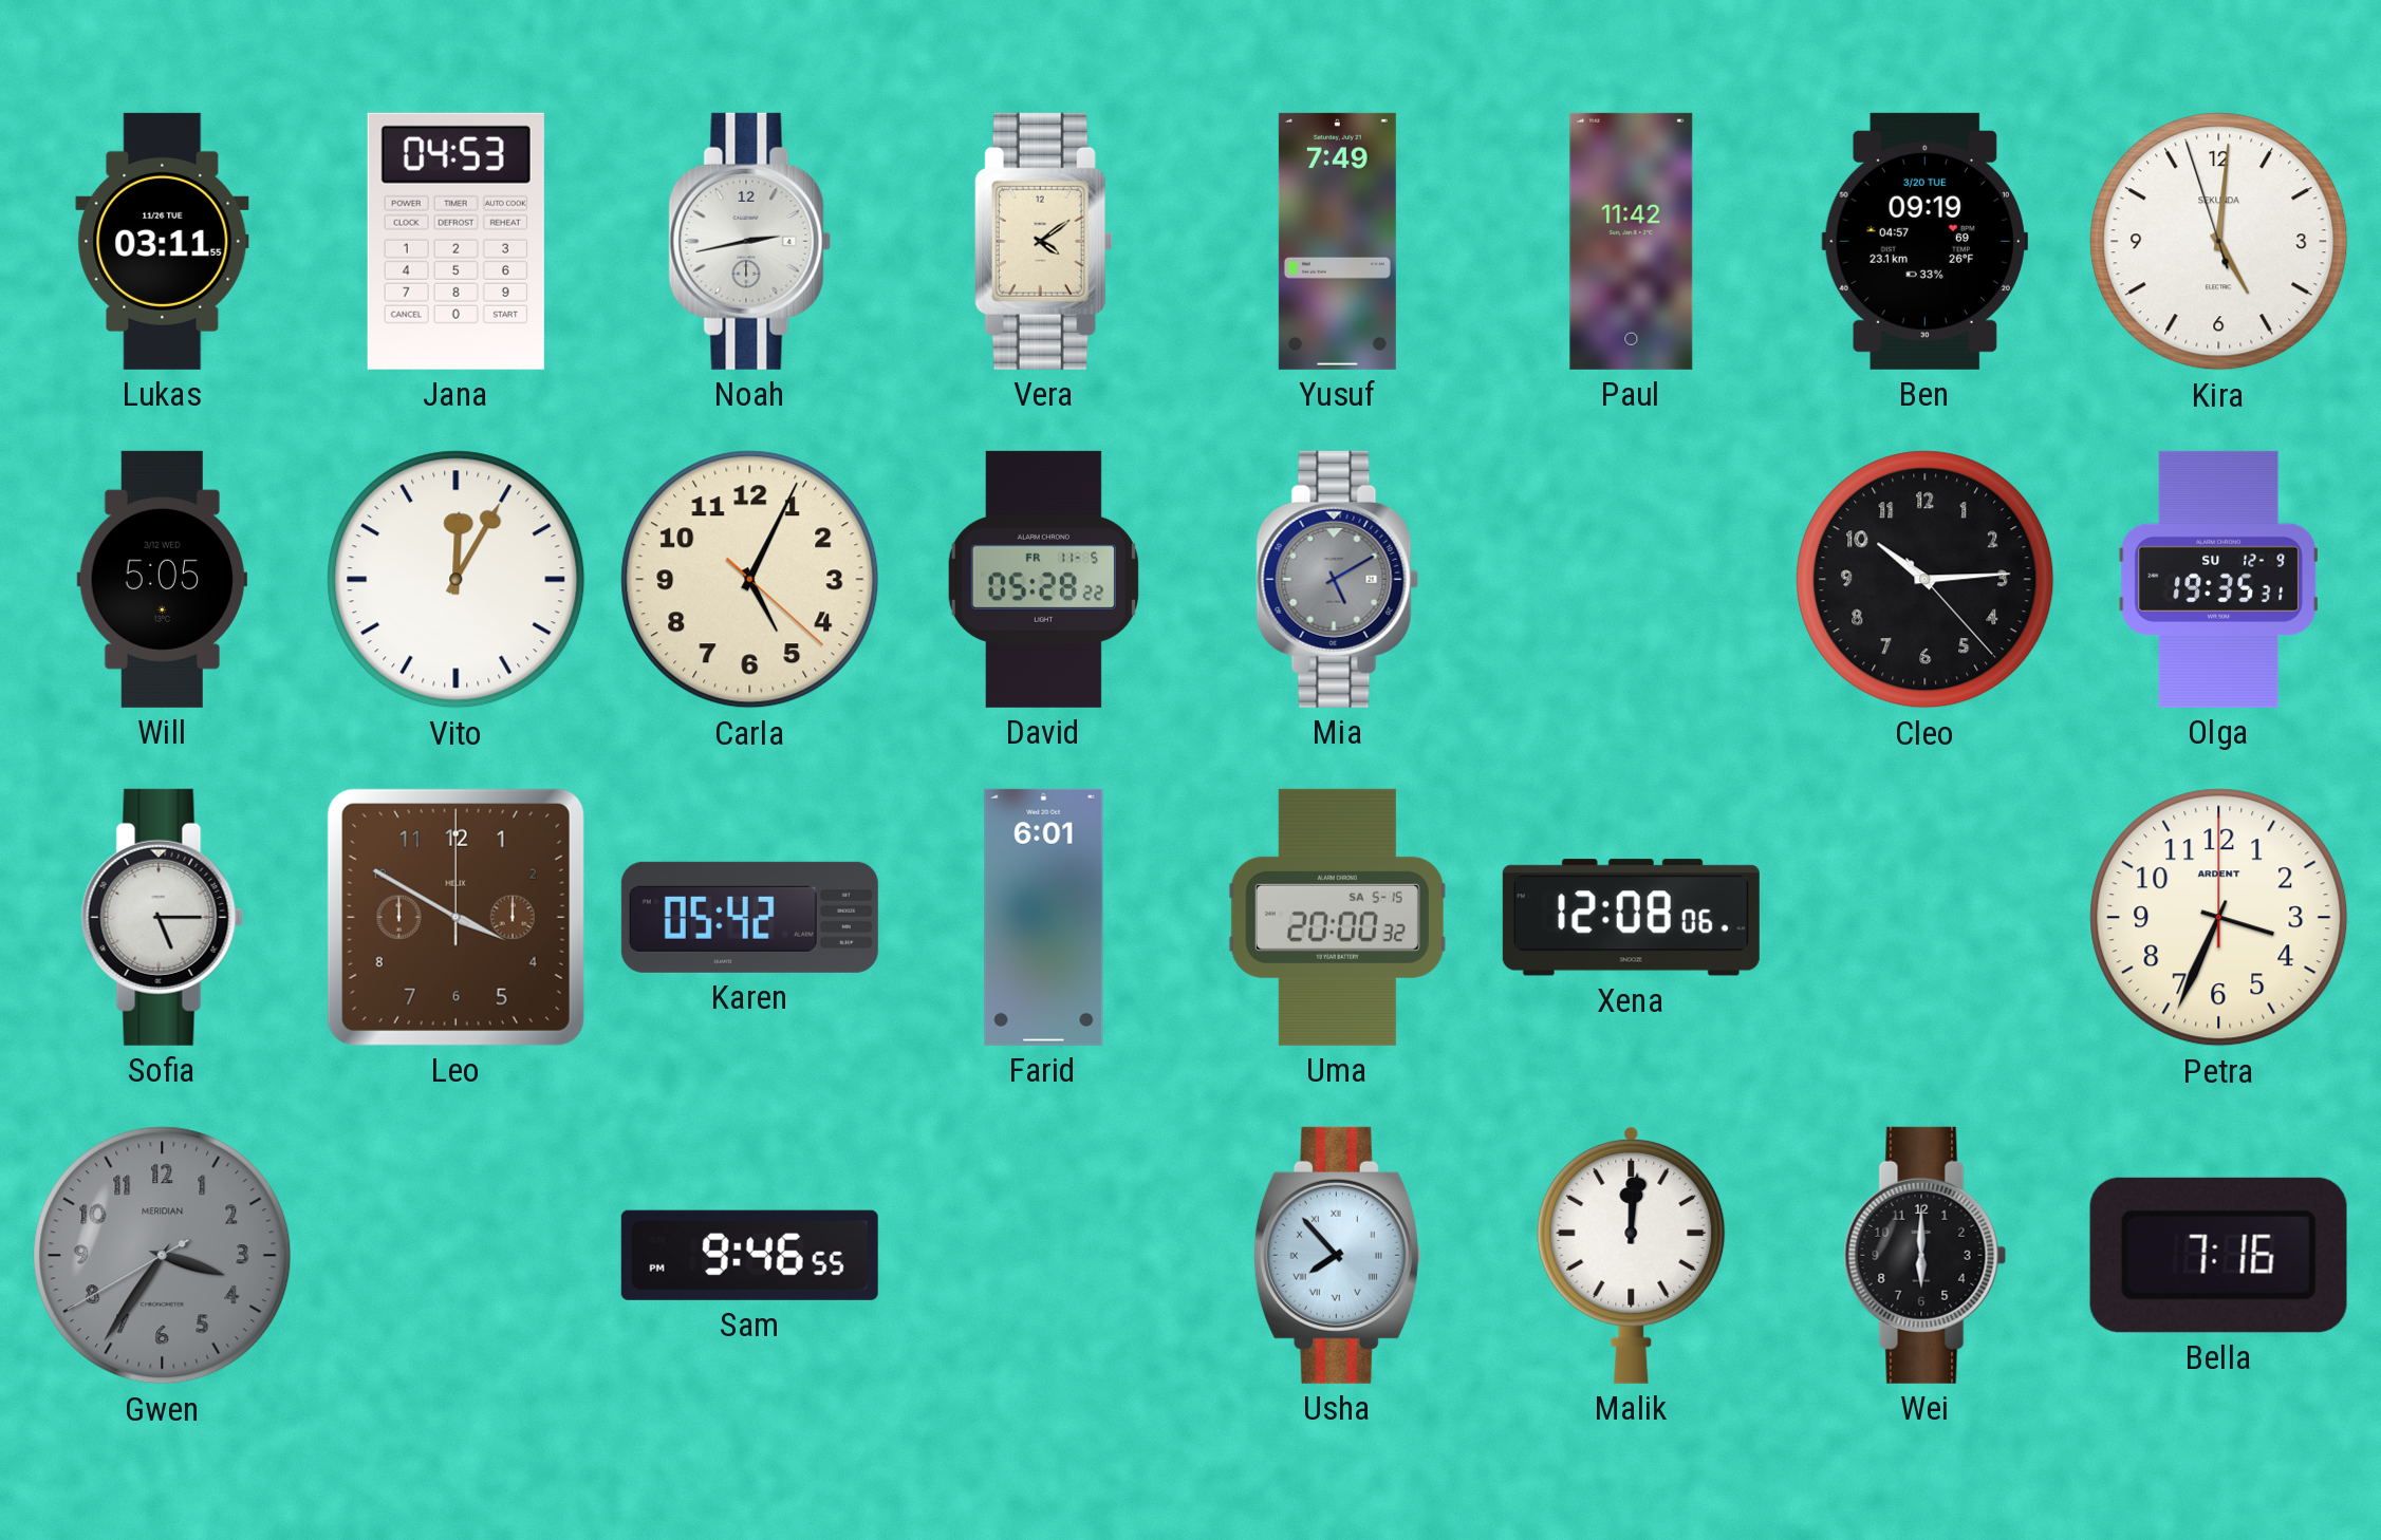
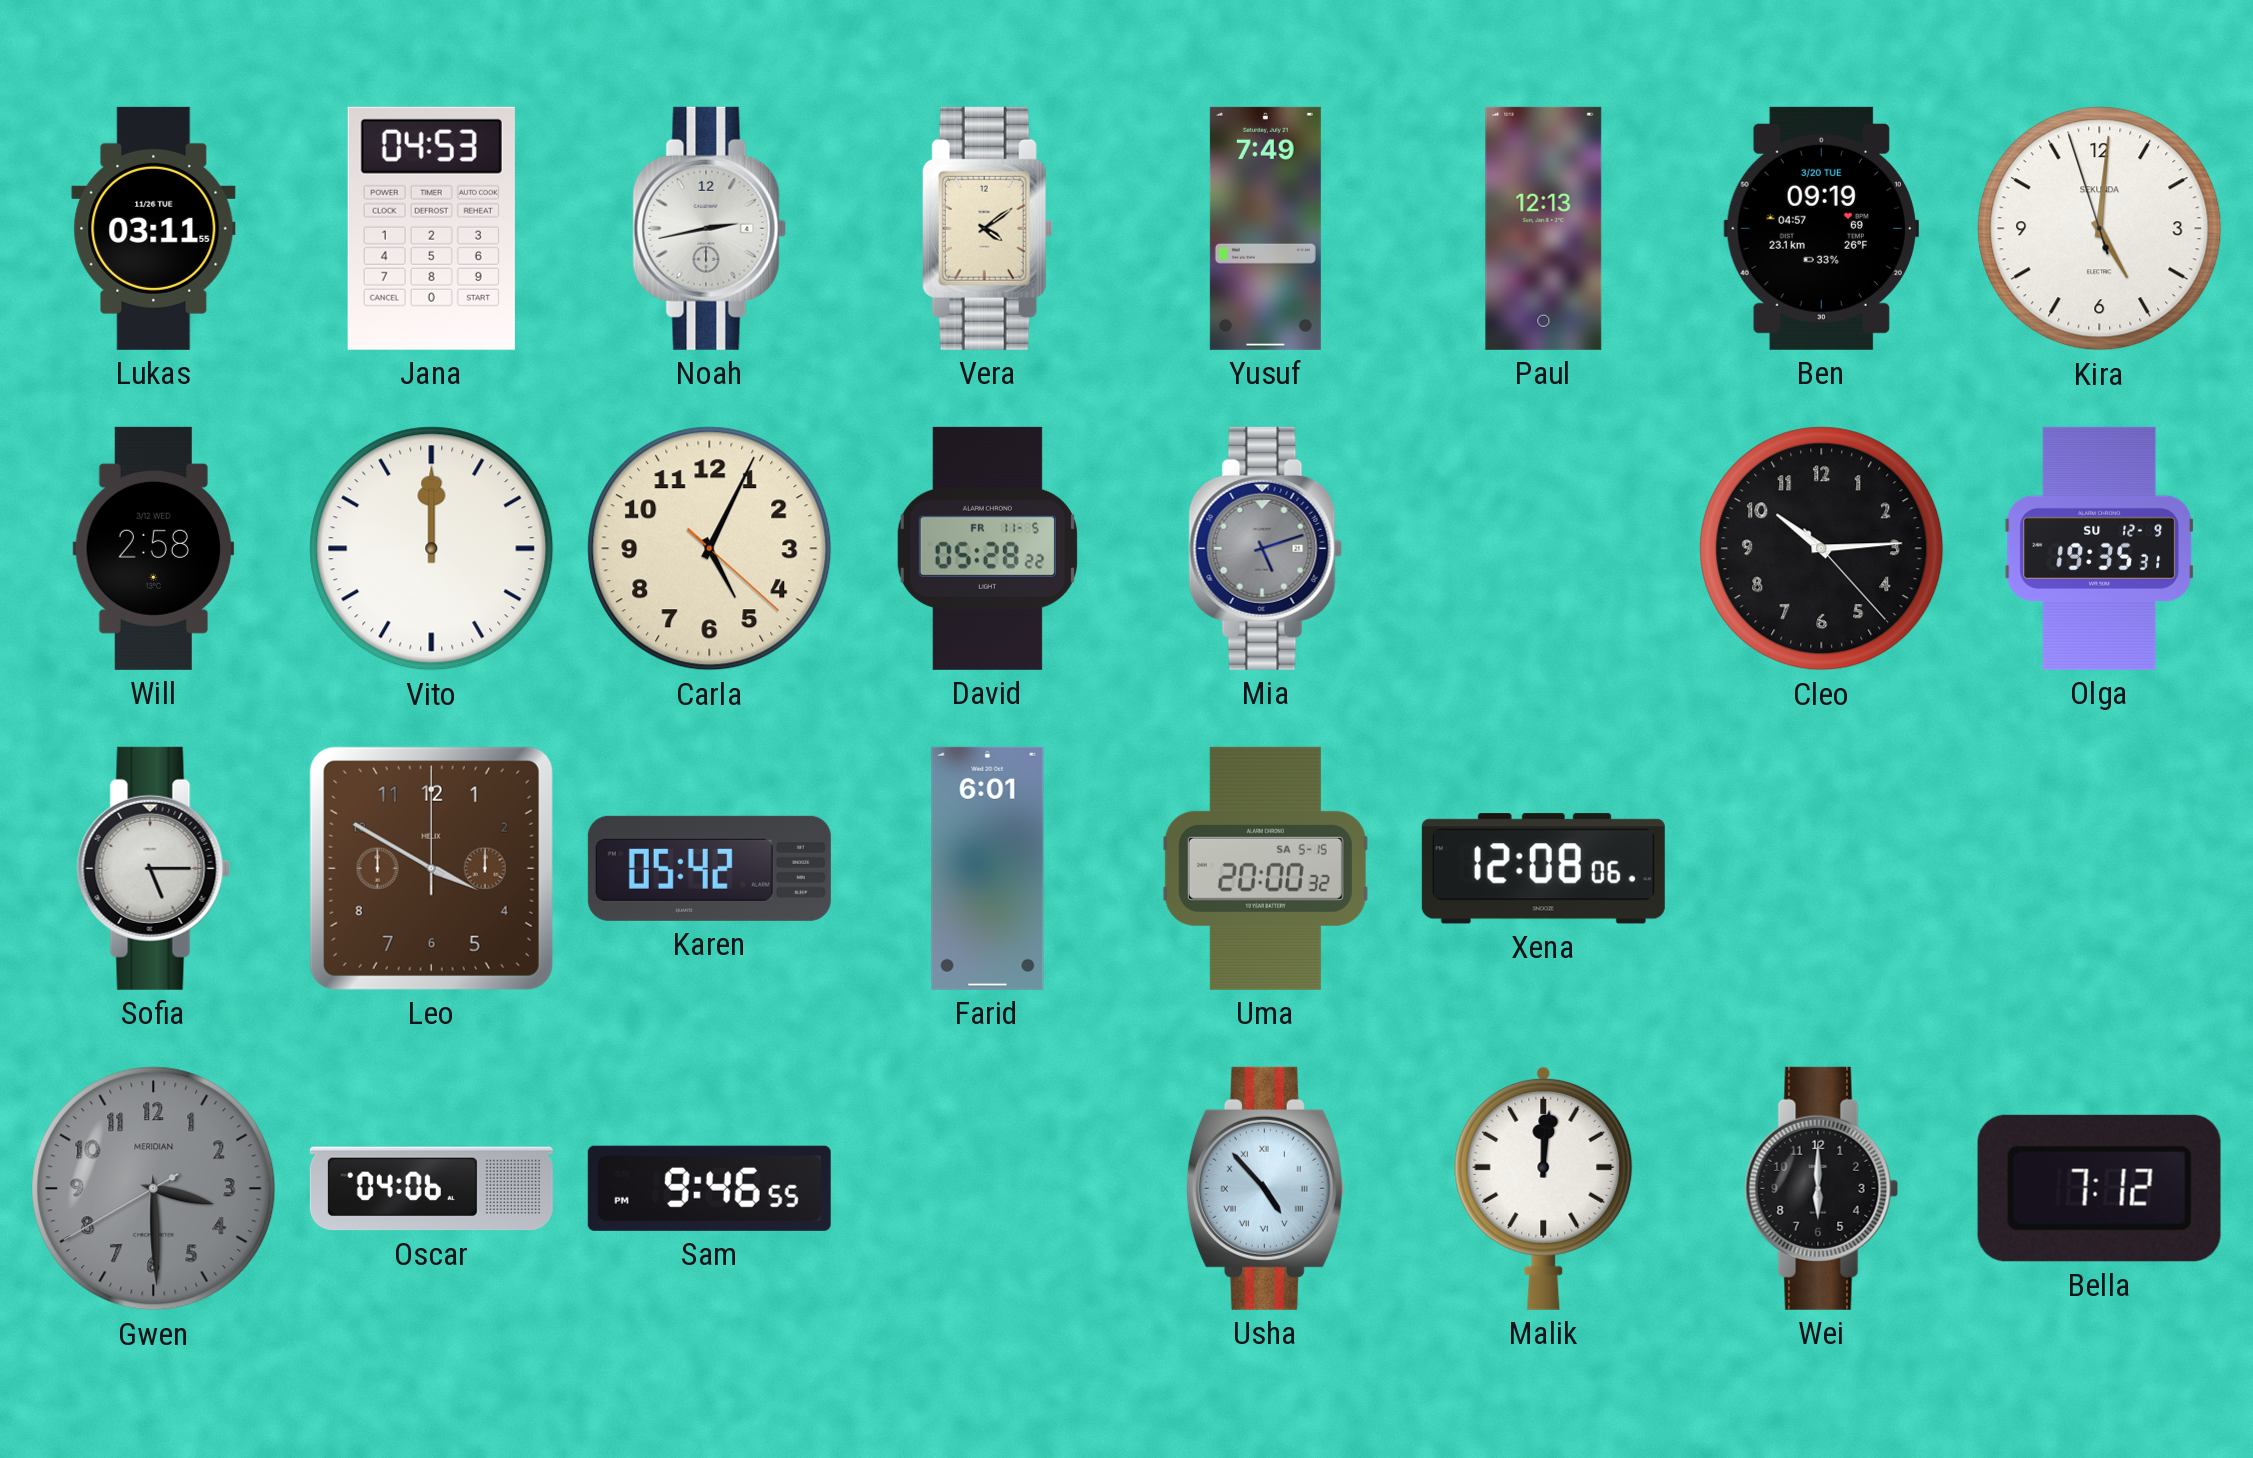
Paul: 11:42 -> 12:13 (1544, 228)
Will: 5:05 -> 2:58 (154, 548)
Vito: 12:05 -> 12:00 (432, 549)
Mia: 5:10 -> 5:12 (1266, 548)
Petra: 3:34 -> none (2219, 918)
Gwen: 3:35 -> 3:29 (154, 1189)
Oscar: none -> 04:06 (431, 1189)
Usha: 7:53 -> 4:53 (1265, 1188)
Bella: 7:16 -> 7:12 (2099, 1188)
